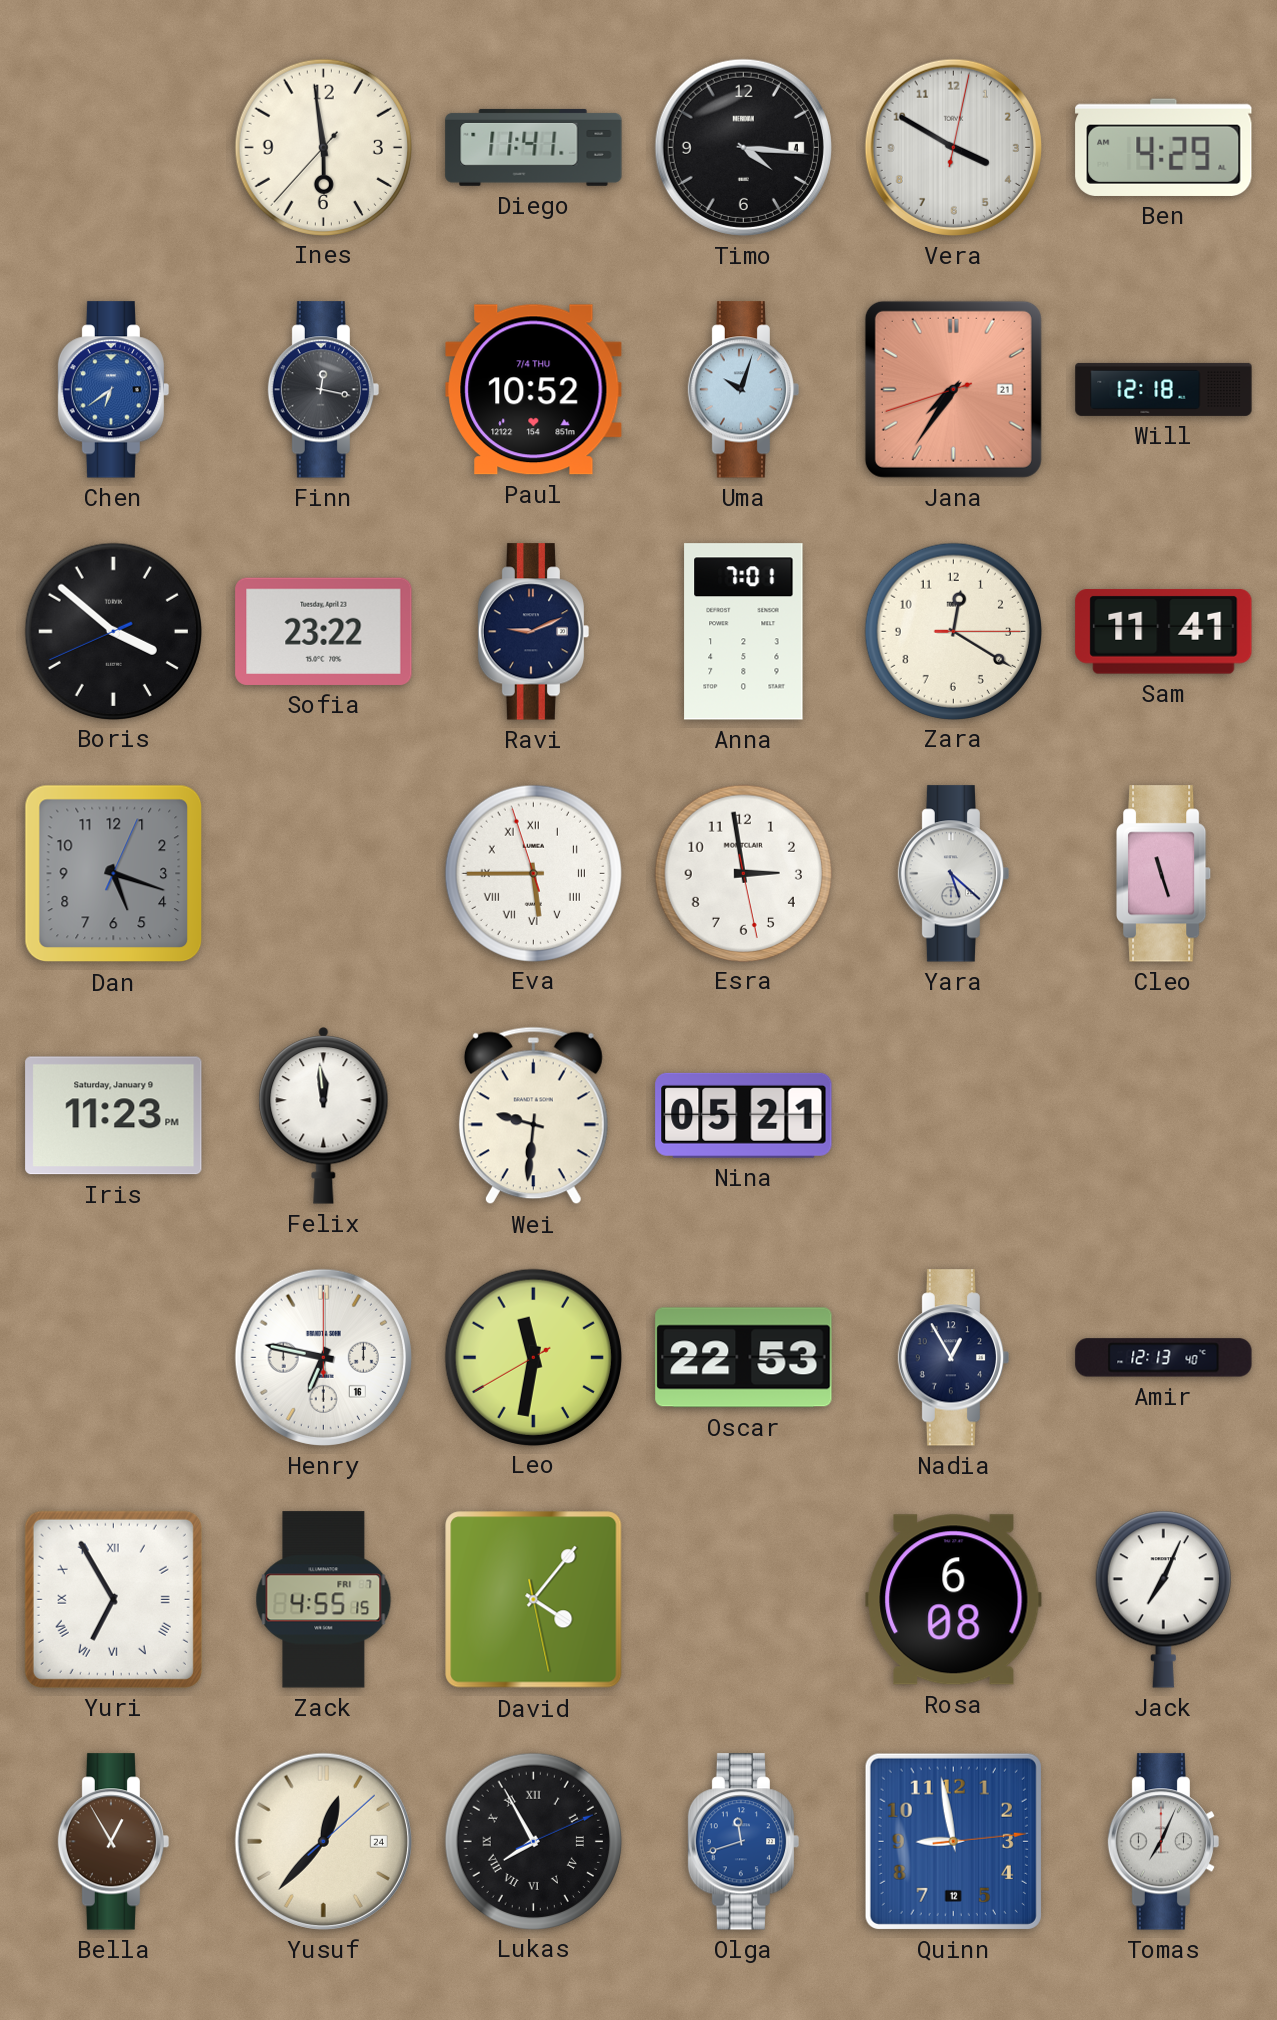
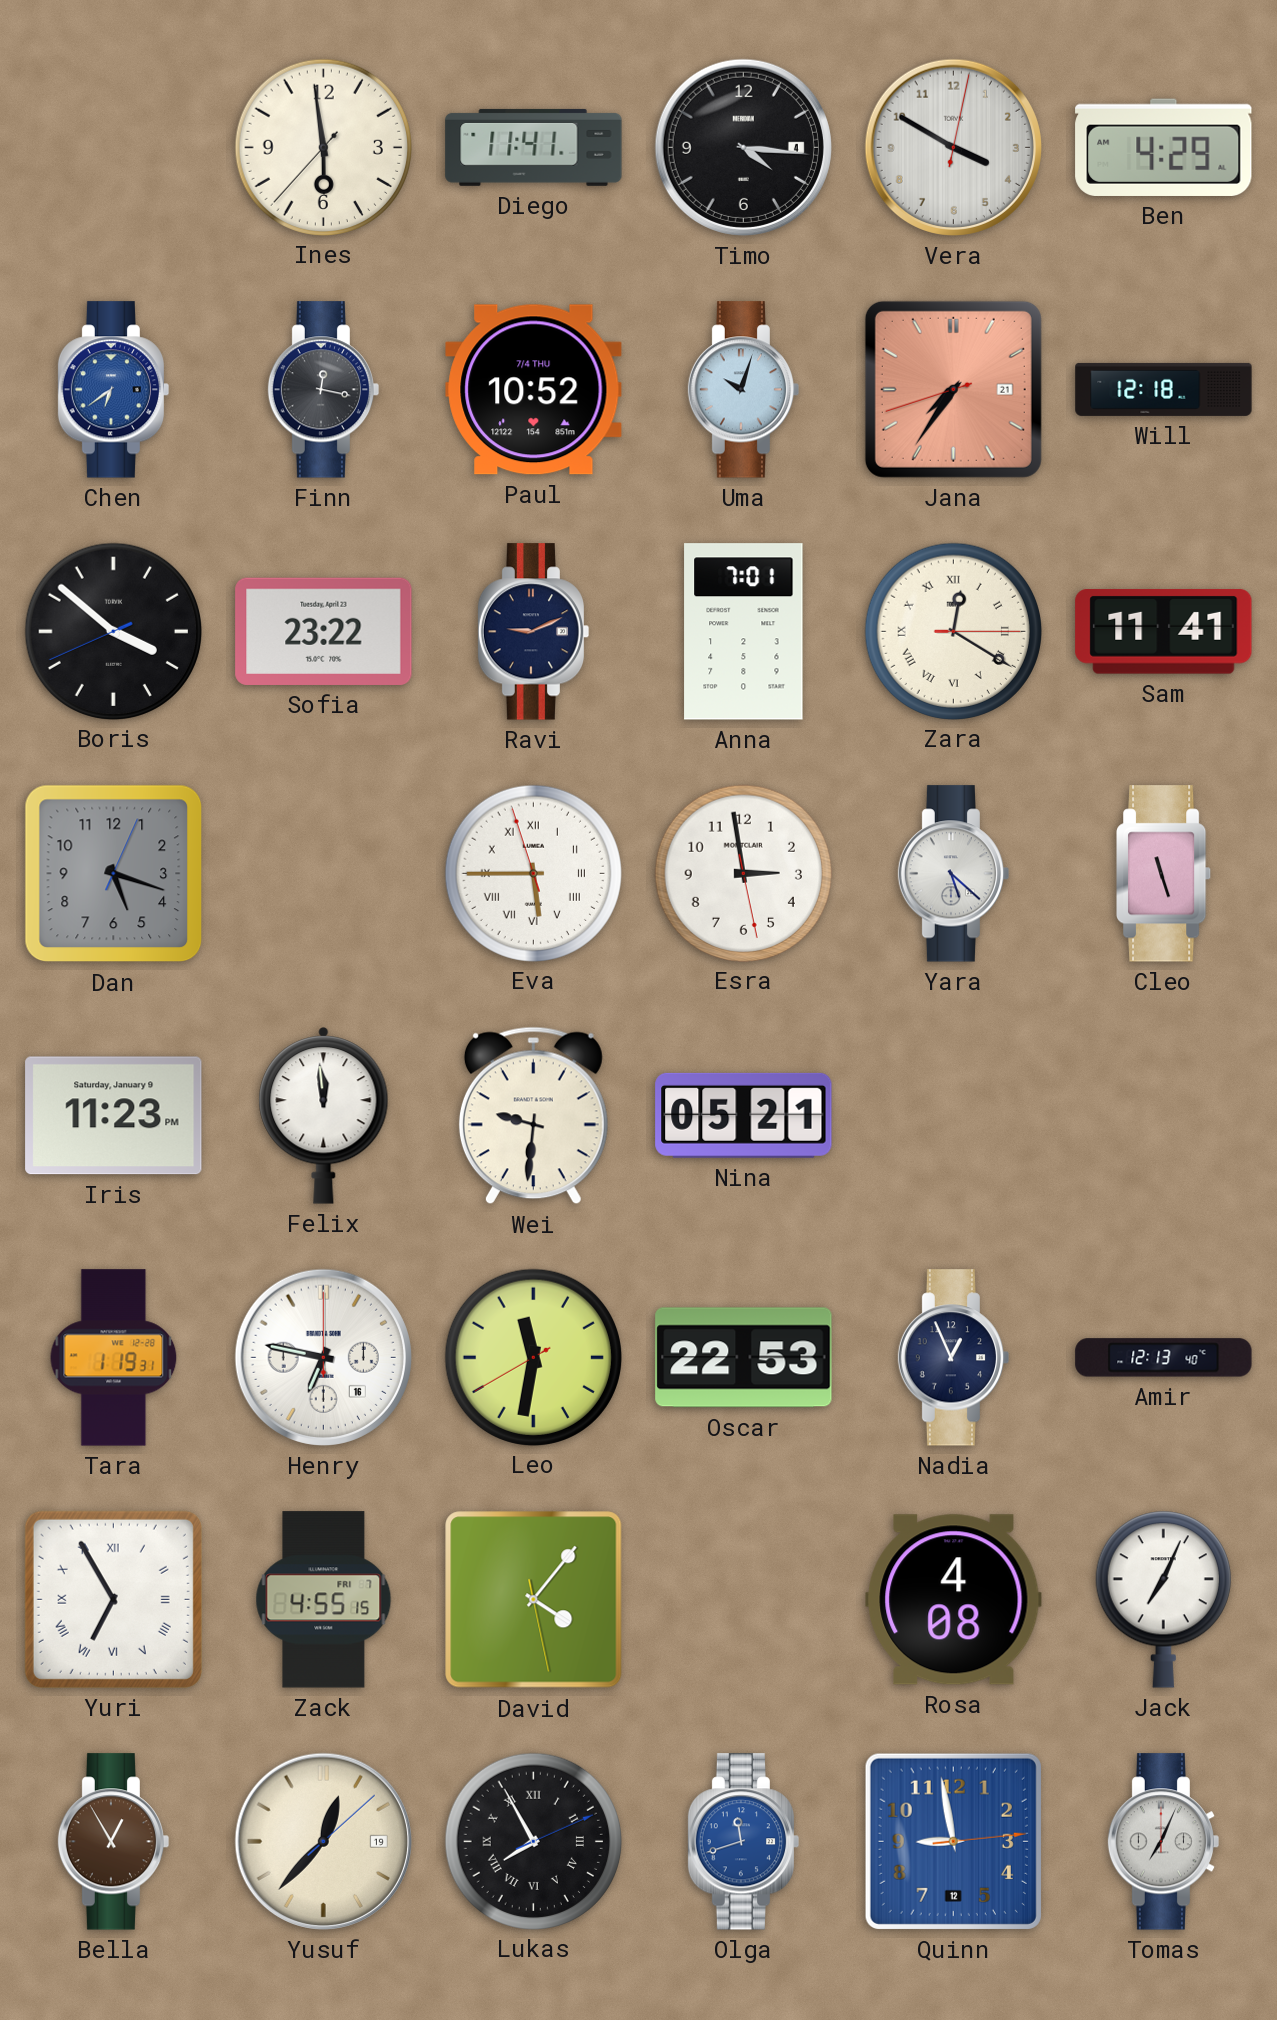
Zara numerals: Arabic -> Roman (953, 631)
Tara: none -> 1:19 (114, 1358)
Nadia: 12:55 -> 12:56 (954, 1358)
Rosa: 6:08 -> 4:08 (954, 1600)
Yusuf date: 24 -> 19 (323, 1841)
